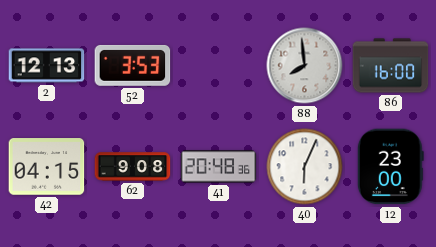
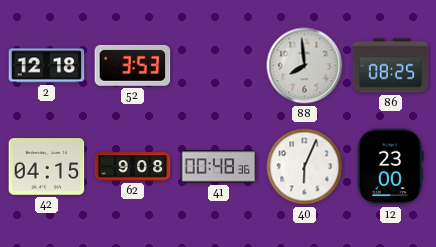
2: 12:13 -> 12:18 (47, 66)
86: 16:00 -> 08:25 (391, 66)
41: 20:48 -> 00:48 (219, 167)
